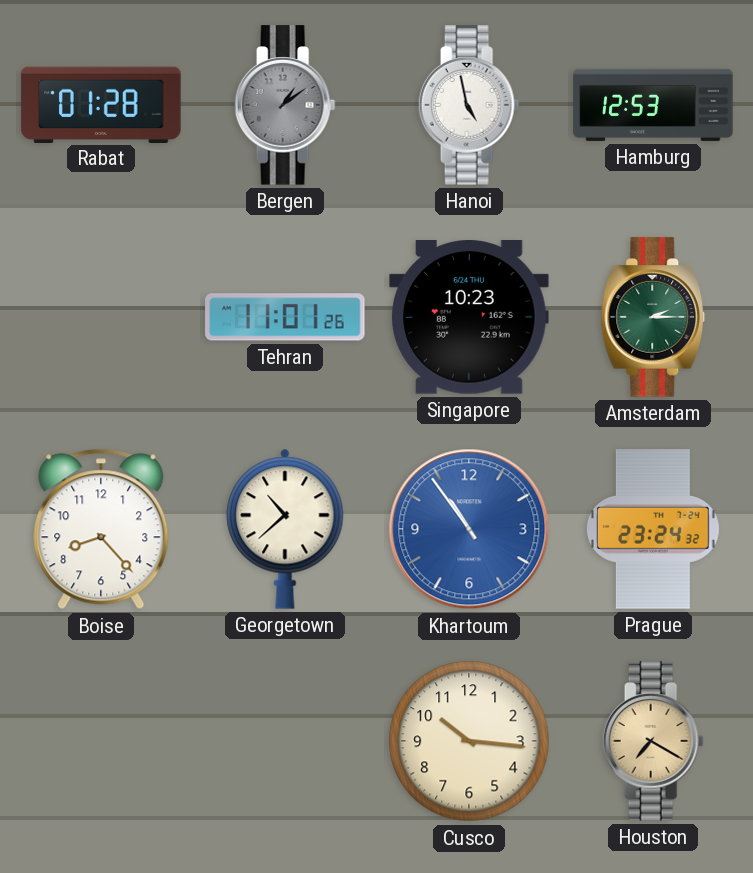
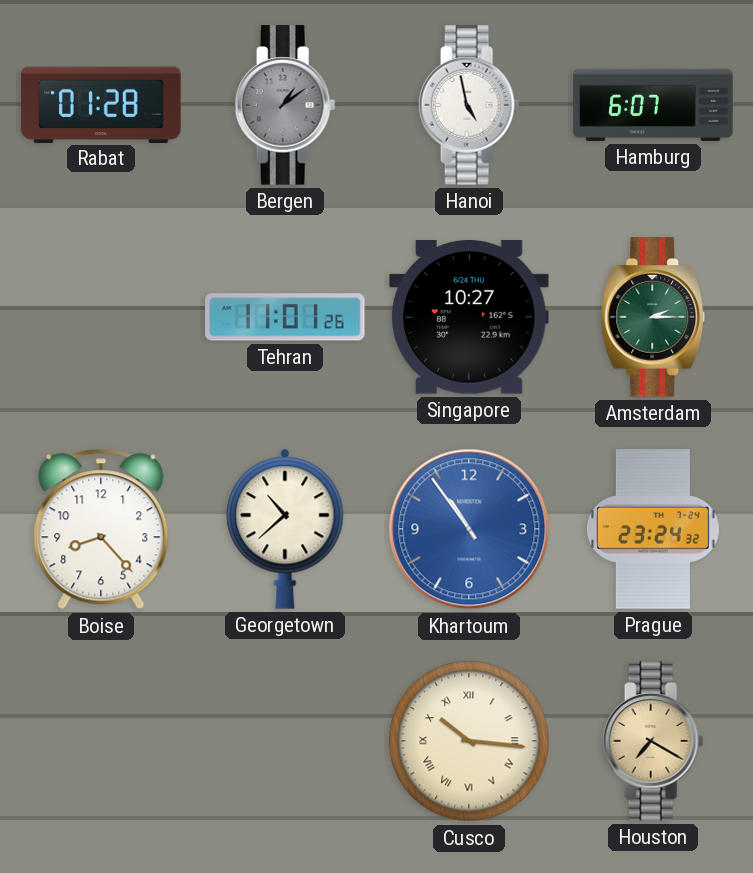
Hamburg: 12:53 -> 6:07 (653, 105)
Singapore: 10:23 -> 10:27 (469, 318)
Cusco numerals: Arabic -> Roman (469, 741)
